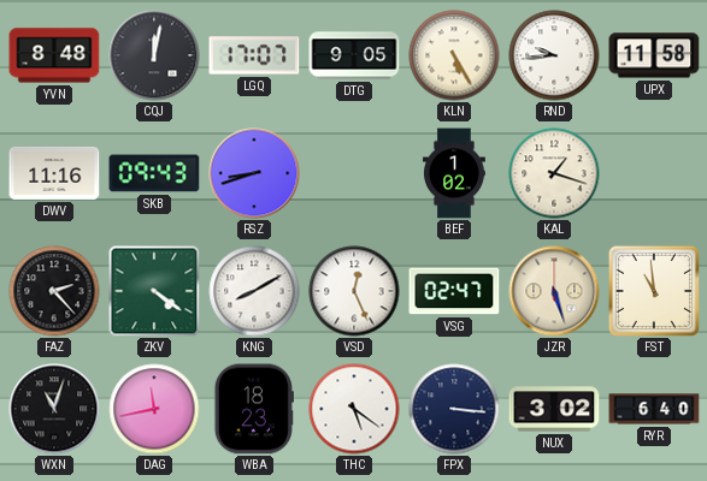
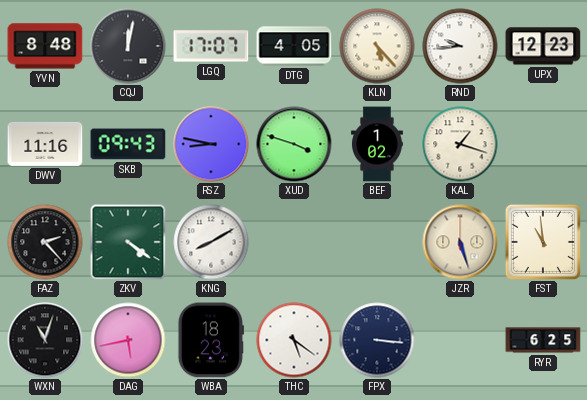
DTG: 9:05 -> 4:05 (294, 46)
KLN: 5:25 -> 5:23 (377, 46)
UPX: 11:58 -> 12:23 (543, 46)
RSZ: 8:42 -> 8:47 (211, 144)
XUD: none -> 3:48 (294, 144)
VSD: 12:26 -> none (354, 291)
VSG: 02:47 -> none (454, 291)
DAG: 11:43 -> 5:43 (128, 340)
NUX: 3:02 -> none (554, 409)
RYR: 6:40 -> 6:25 (543, 340)
